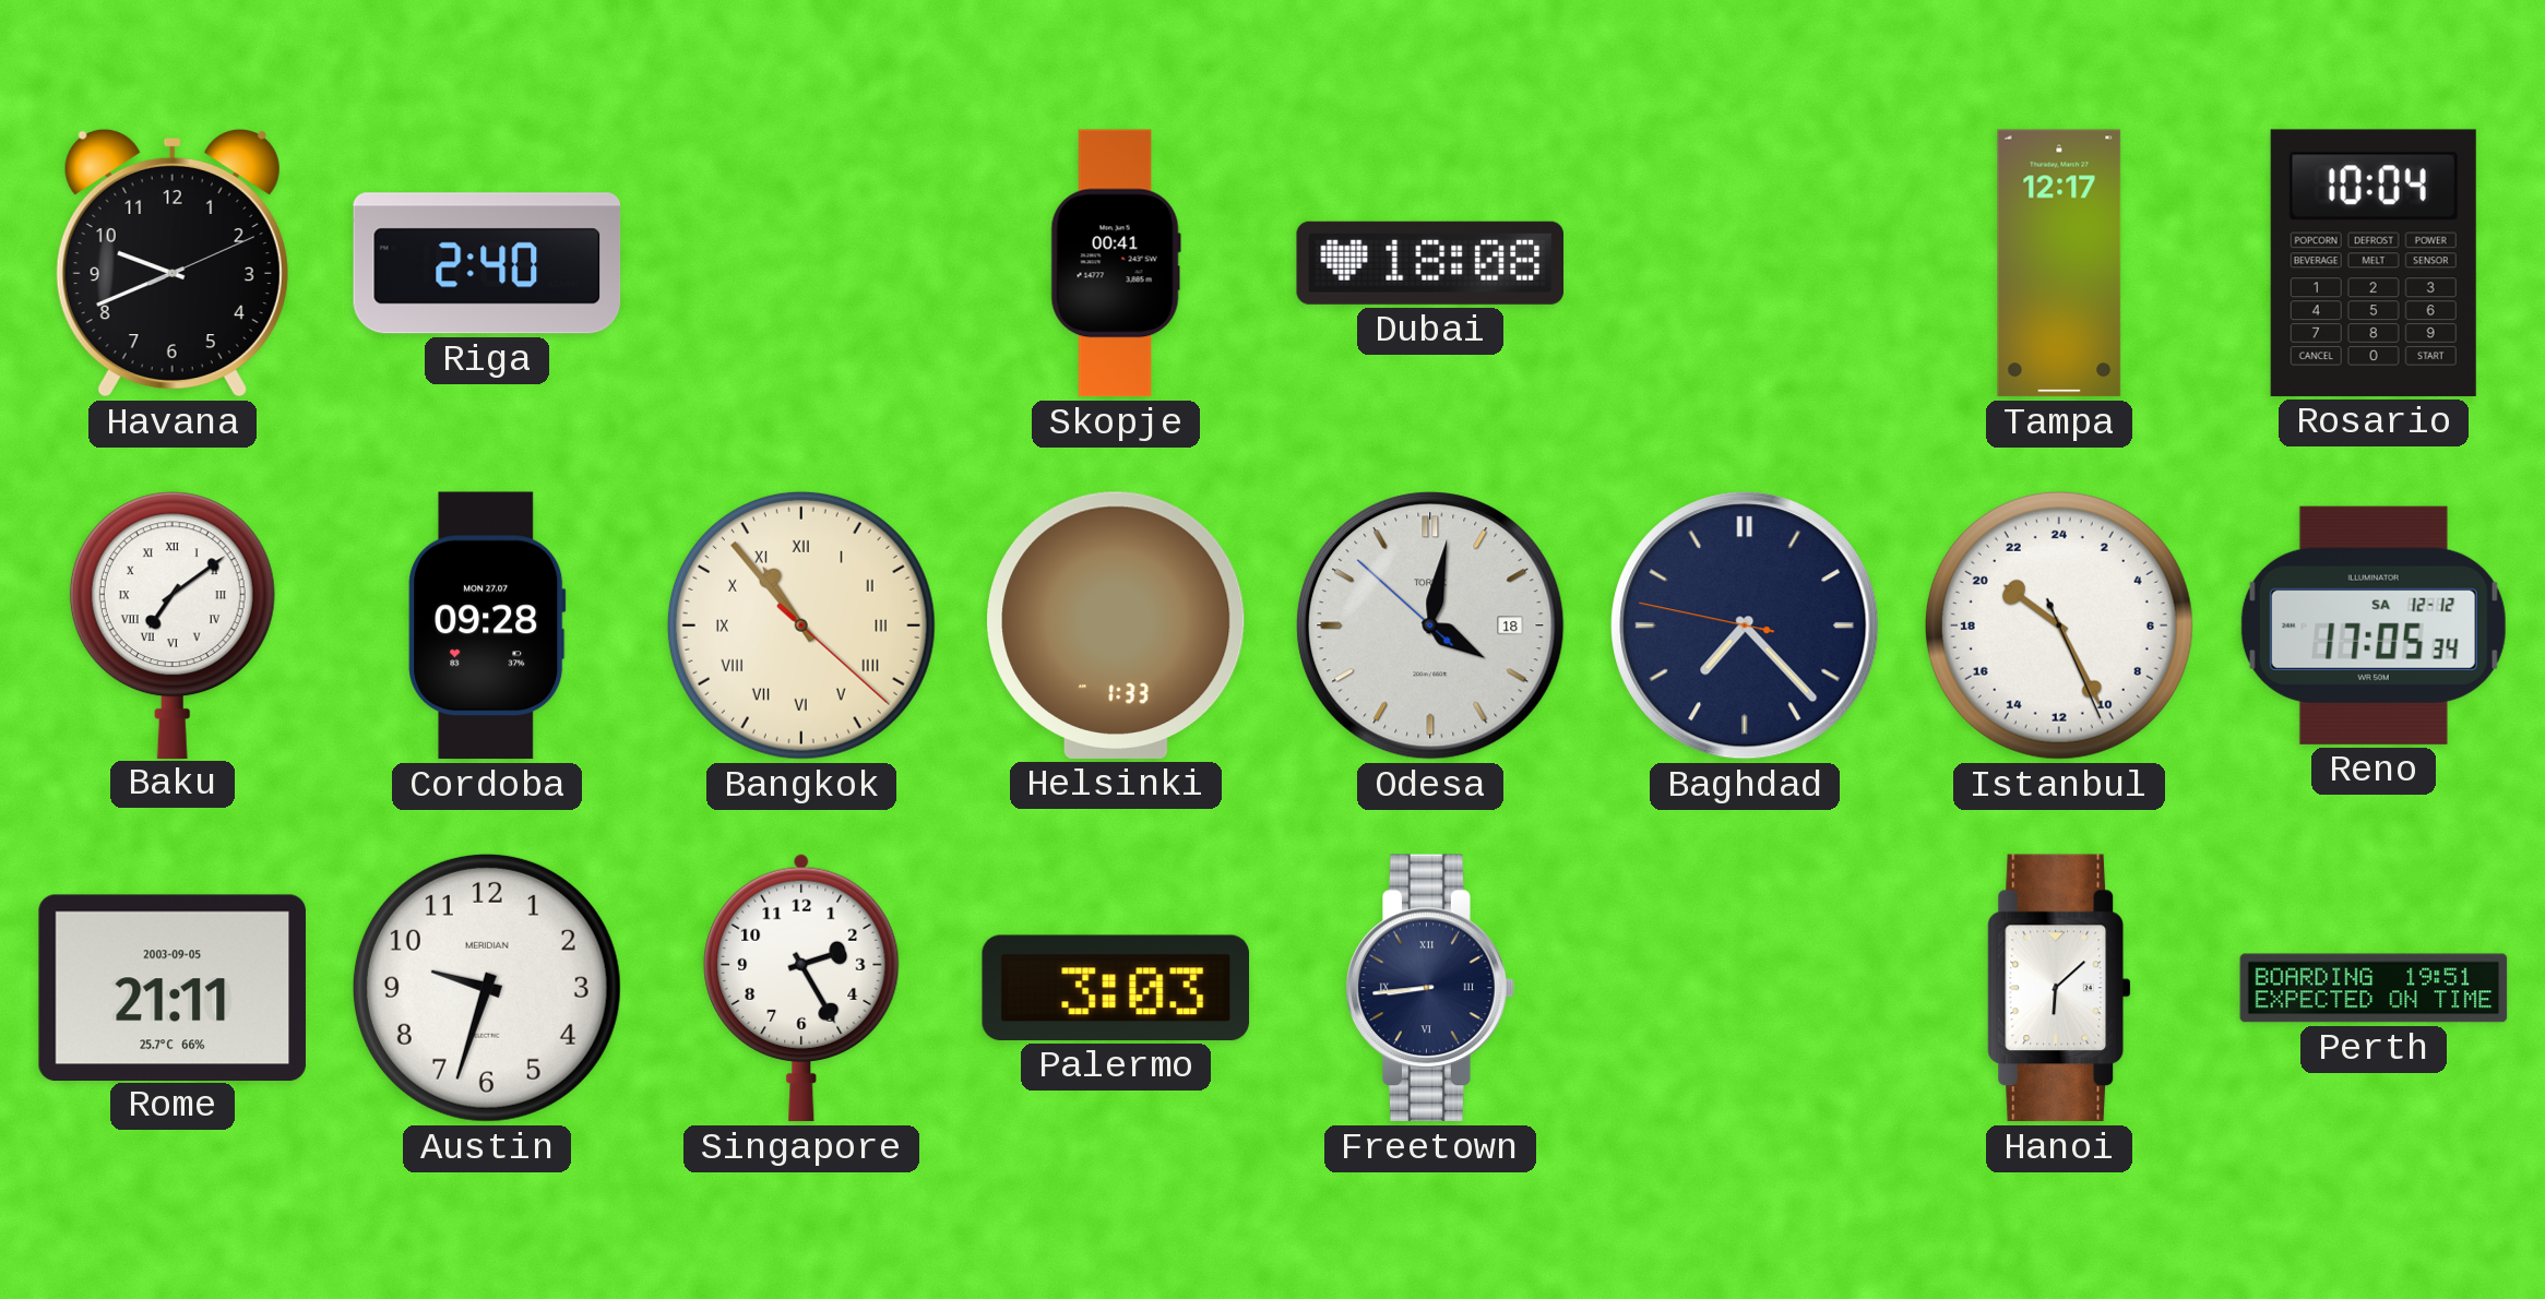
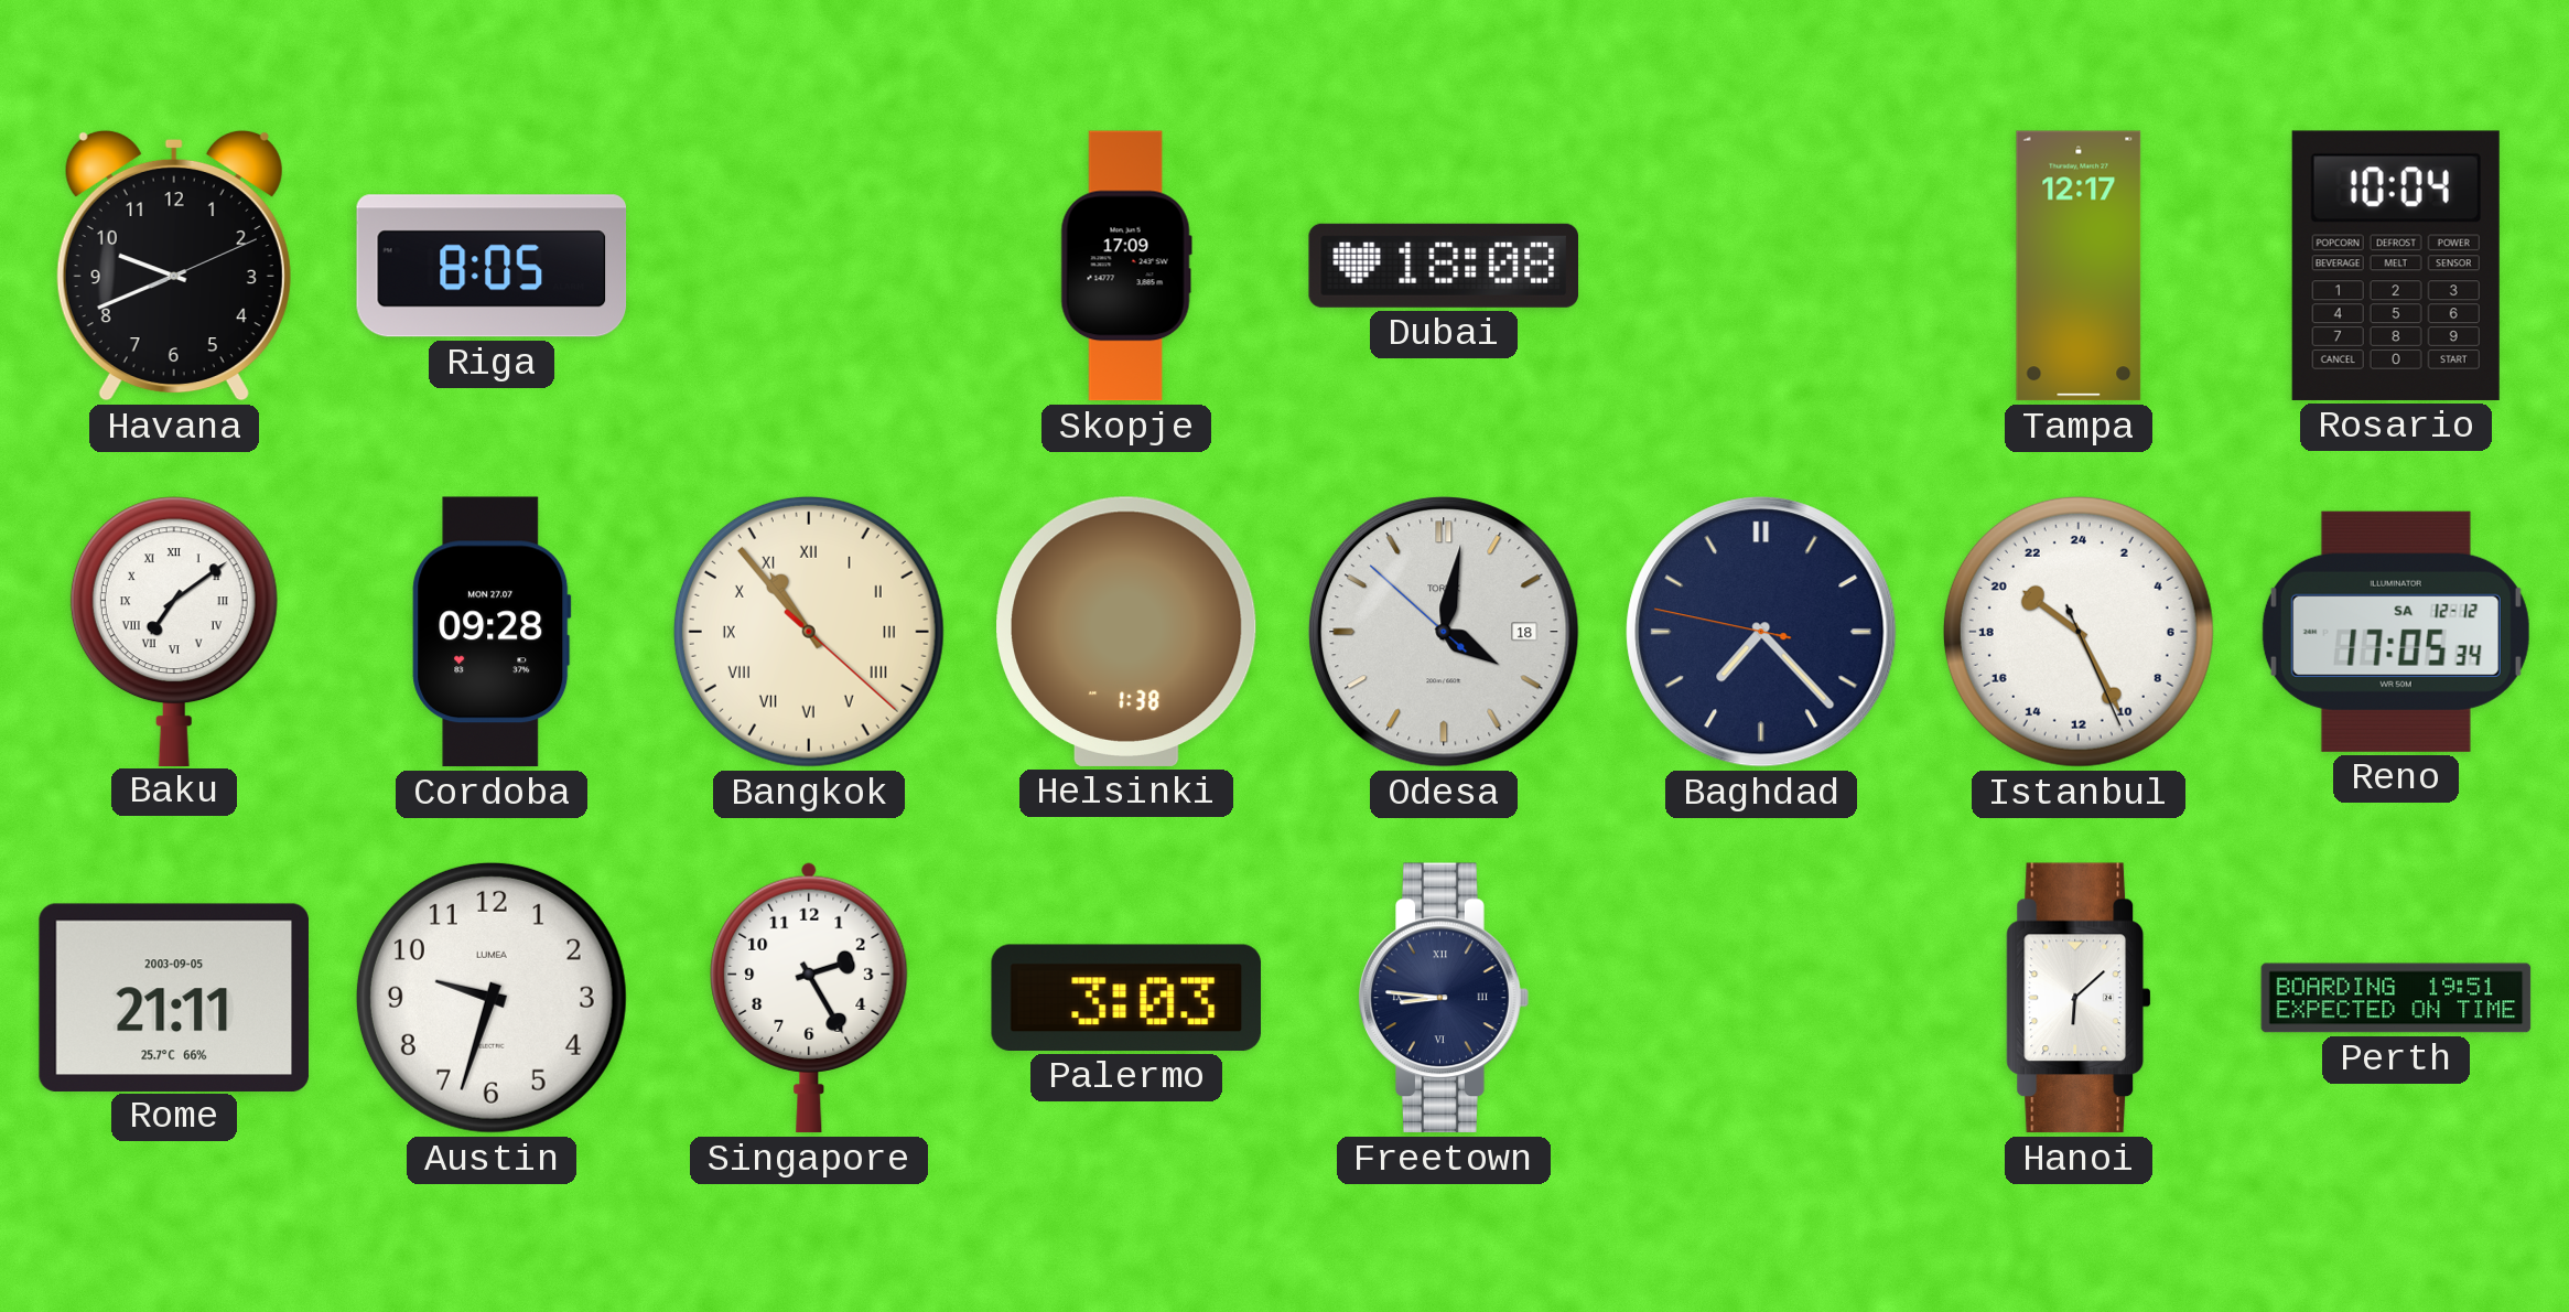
Riga: 2:40 -> 8:05 (492, 266)
Skopje: 00:41 -> 17:09 (1126, 266)
Helsinki: 1:33 -> 1:38 (1126, 632)
Austin brand: MERIDIAN -> LUMEA (492, 998)
Freetown: 8:44 -> 8:46 (1444, 998)
